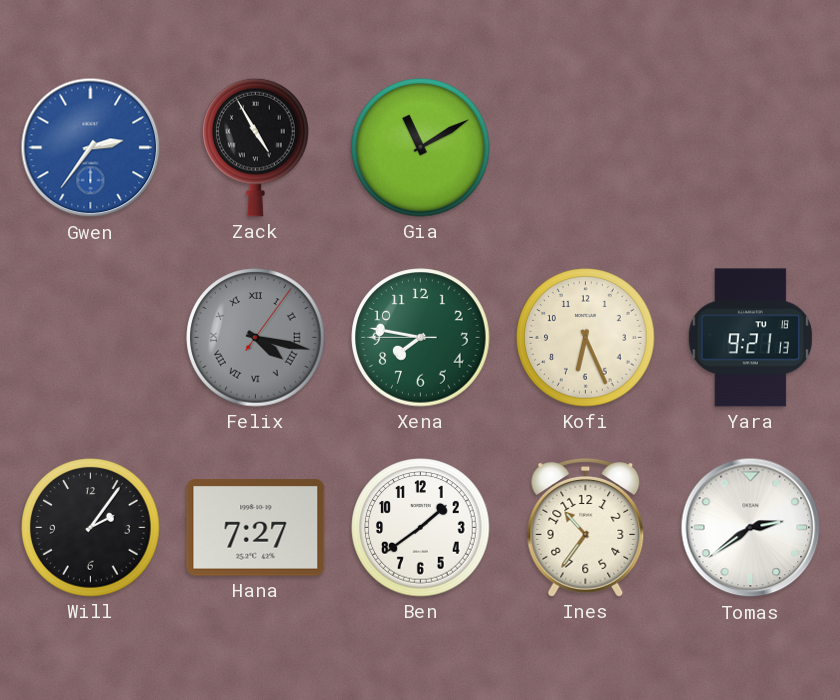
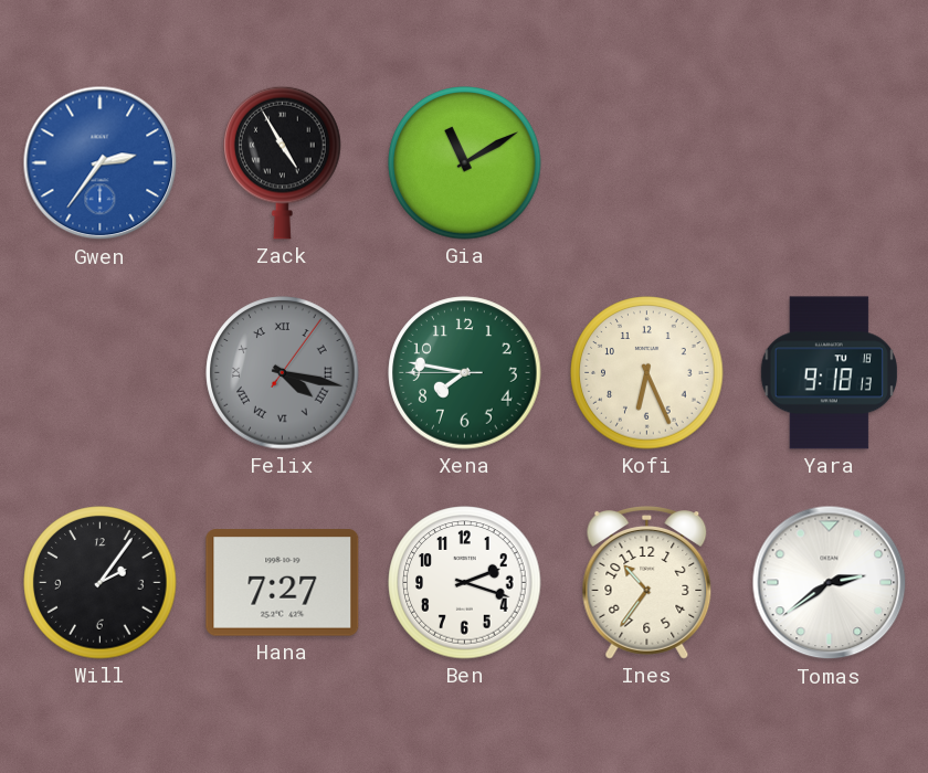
Yara: 9:21 -> 9:18 (829, 373)
Ben: 1:39 -> 2:18 (465, 583)
